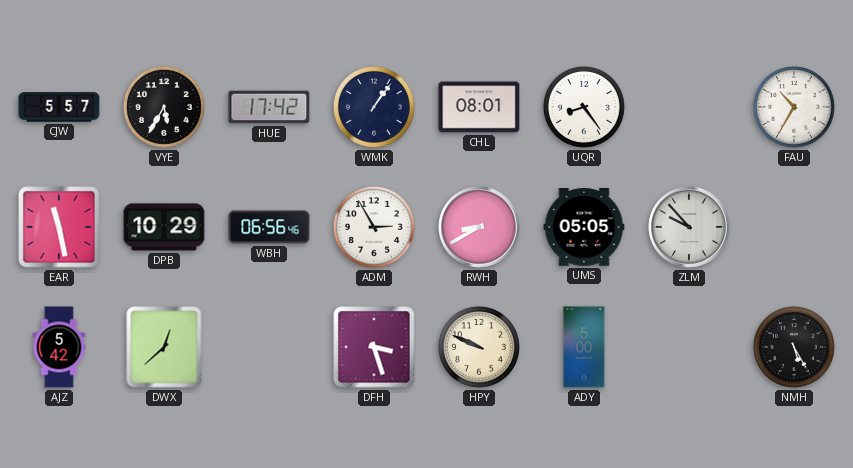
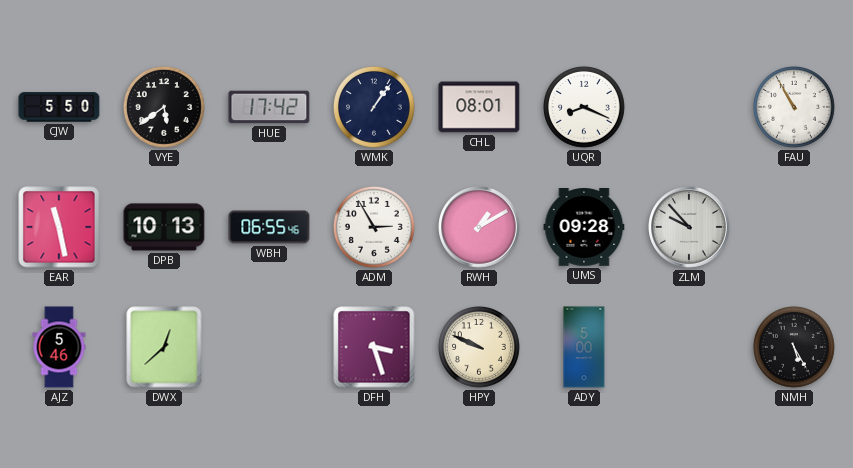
CJW: 5:57 -> 5:50 (59, 107)
VYE: 5:35 -> 5:39 (164, 107)
UQR: 8:24 -> 8:19 (584, 107)
FAU: 10:35 -> 10:55 (794, 107)
DPB: 10:29 -> 10:13 (164, 227)
WBH: 06:56 -> 06:55 (269, 227)
RWH: 8:40 -> 1:10 (479, 227)
UMS: 05:05 -> 09:28 (584, 228)
AJZ: 5:42 -> 5:46 (59, 347)
